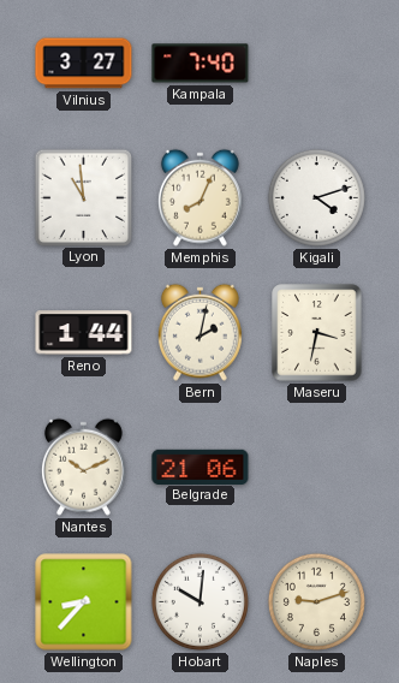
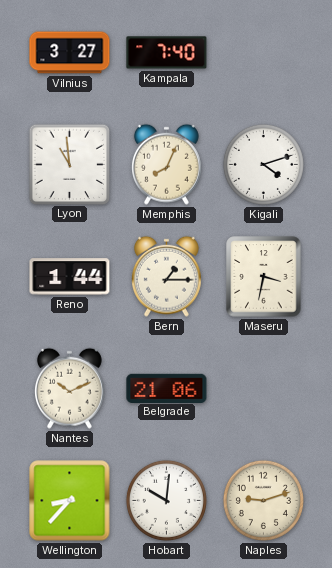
Bern: 2:02 -> 1:15 (166, 276)
